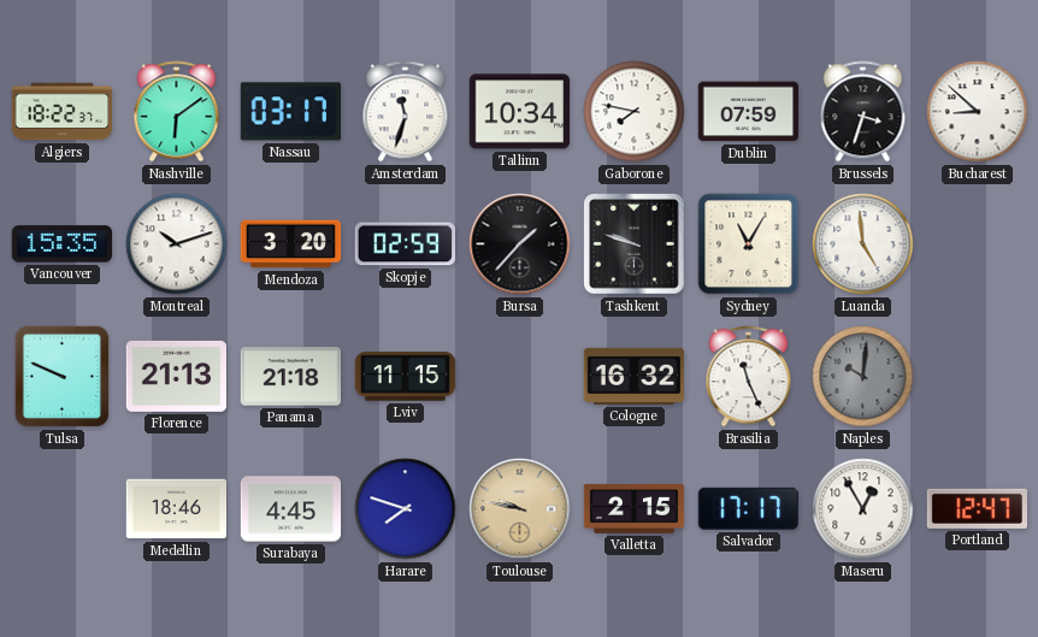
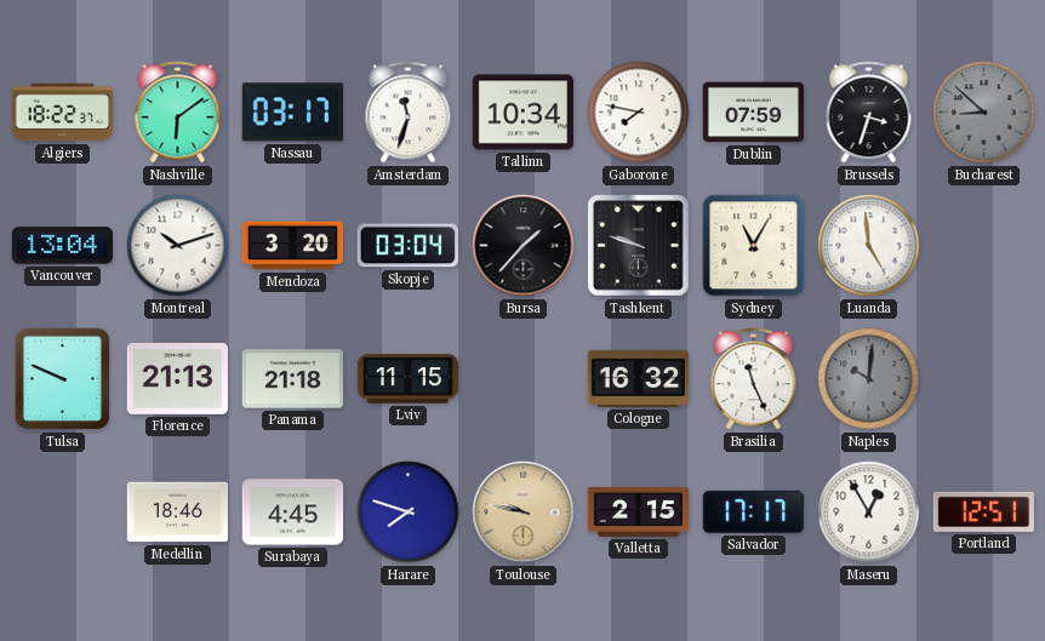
Bucharest dial: white -> grey (984, 113)
Vancouver: 15:35 -> 13:04 (63, 246)
Skopje: 02:59 -> 03:04 (407, 246)
Portland: 12:47 -> 12:51 (983, 511)
